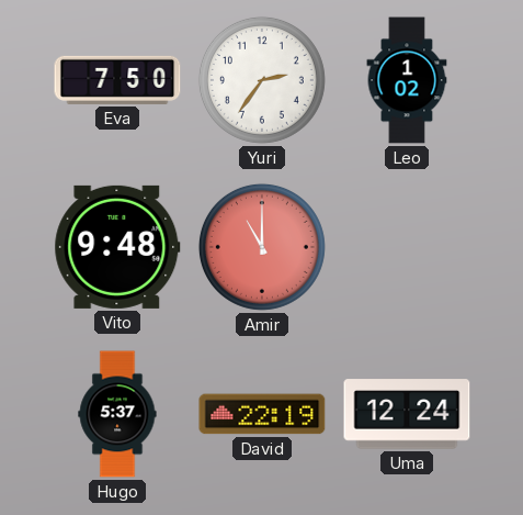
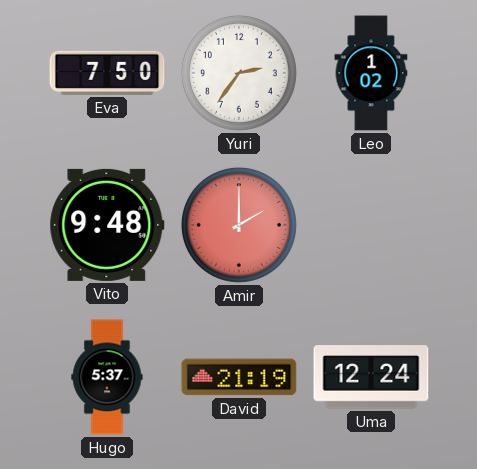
Amir: 11:00 -> 2:00 (239, 225)
David: 22:19 -> 21:19 (239, 377)
